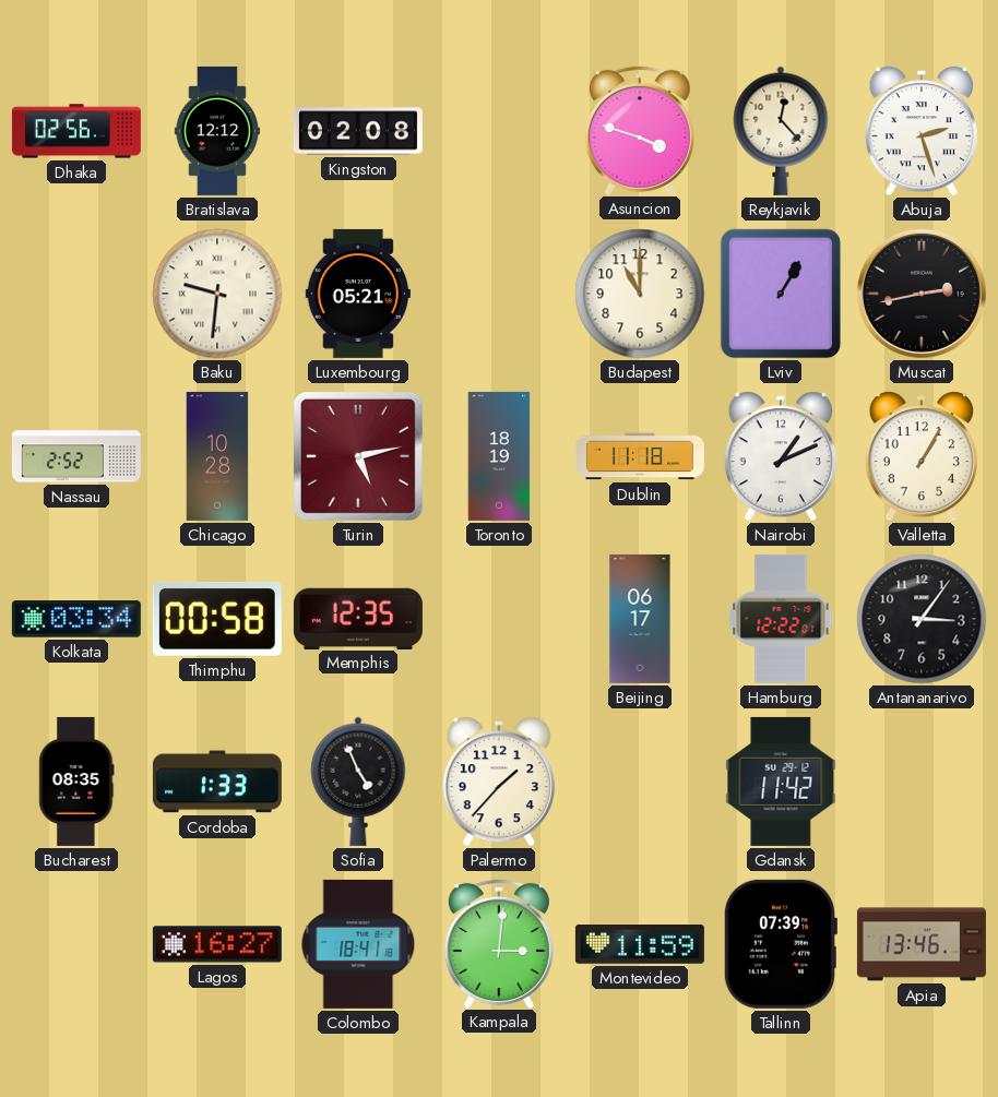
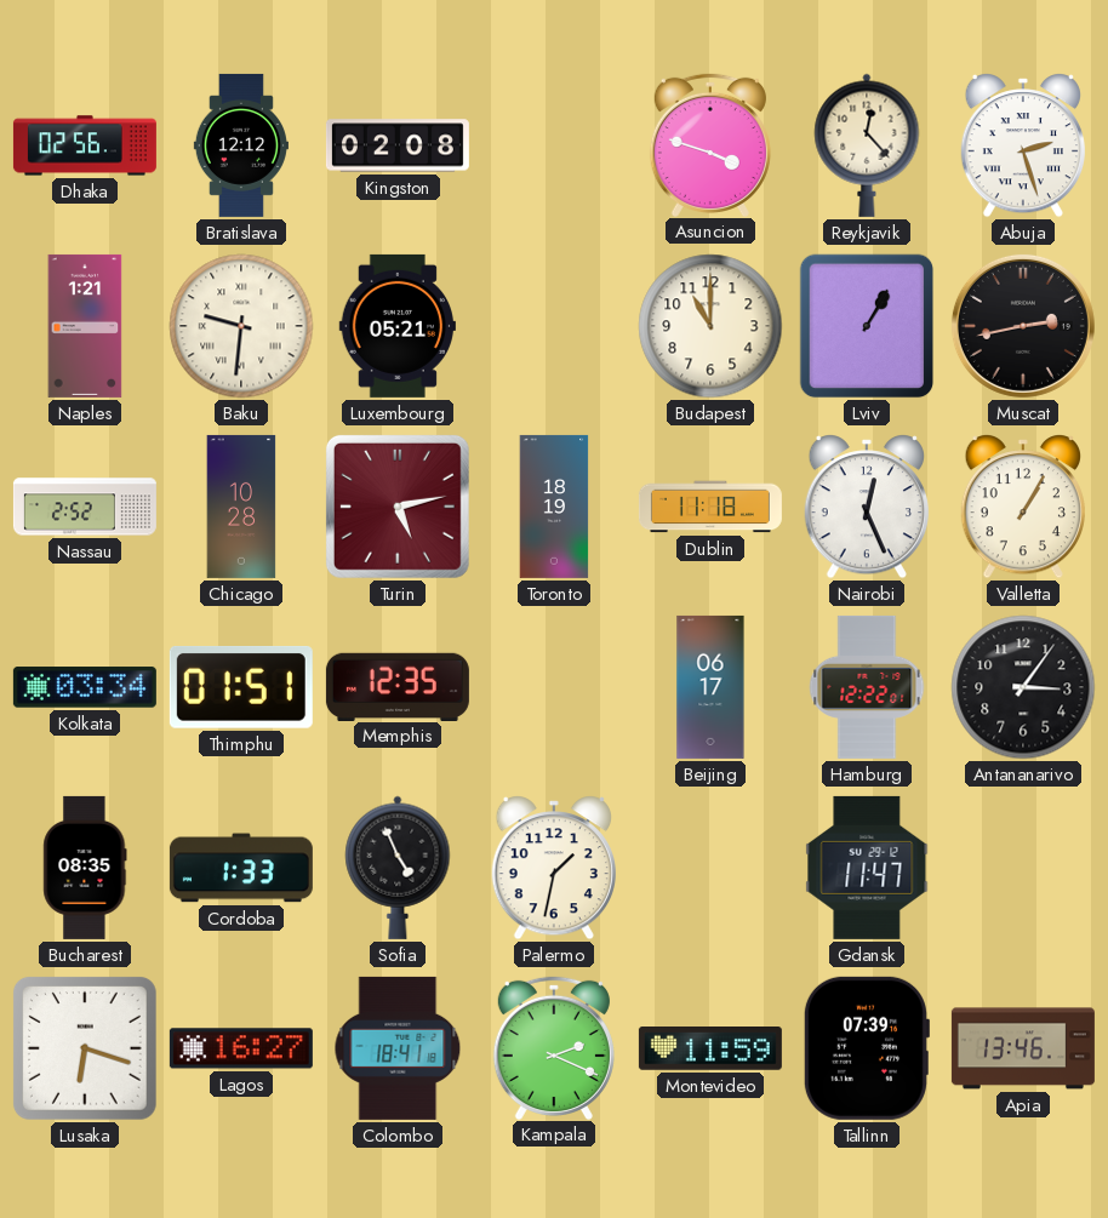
Naples: none -> 1:21 (85, 326)
Nairobi: 1:11 -> 12:26 (866, 508)
Thimphu: 00:58 -> 01:51 (241, 688)
Palermo: 1:37 -> 1:32 (553, 869)
Gdansk: 11:42 -> 11:47 (867, 868)
Lusaka: none -> 6:18 (86, 1050)
Kampala: 3:01 -> 2:19 (554, 1047)
